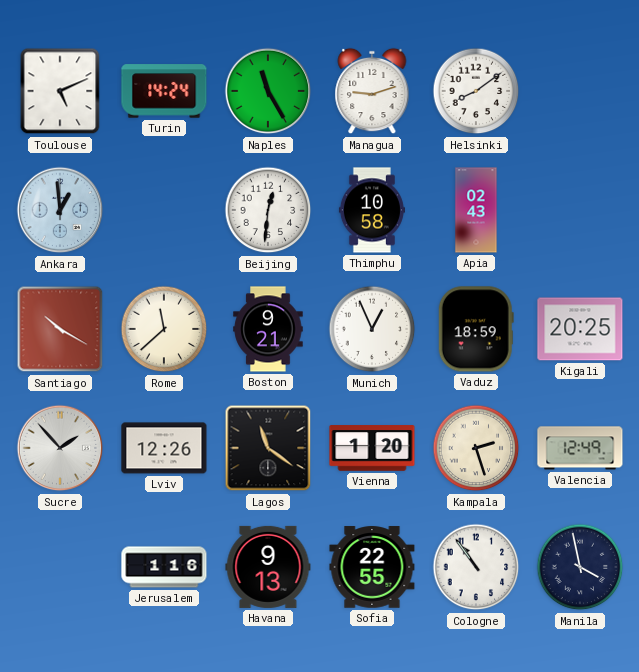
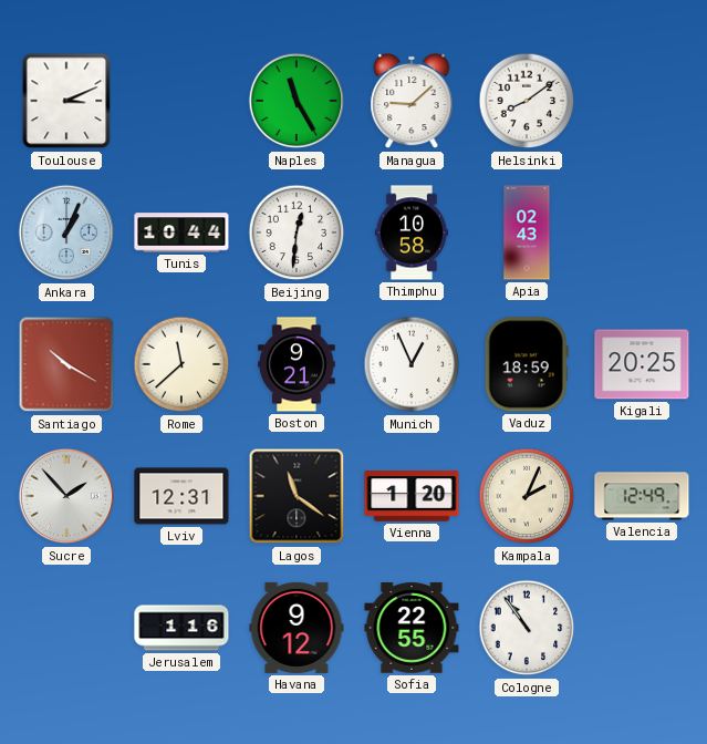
Toulouse: 5:11 -> 3:11 (66, 101)
Turin: 14:24 -> none (164, 91)
Managua: 9:12 -> 9:08 (412, 101)
Ankara: 12:59 -> 1:04 (66, 232)
Tunis: none -> 10:44 (181, 232)
Lviv: 12:26 -> 12:31 (181, 496)
Kampala: 2:27 -> 2:04 (527, 496)
Havana: 9:13 -> 9:12 (297, 628)
Manila: 3:58 -> none (580, 567)
